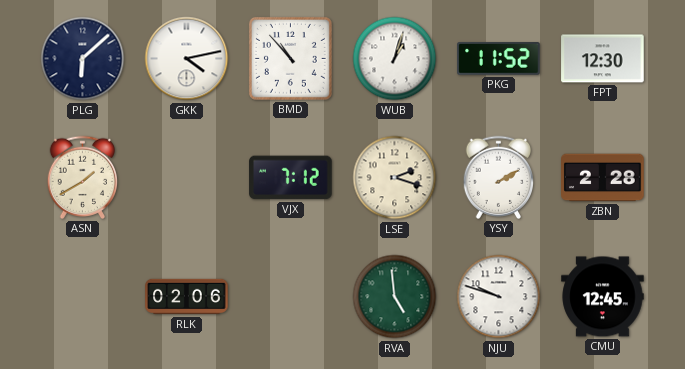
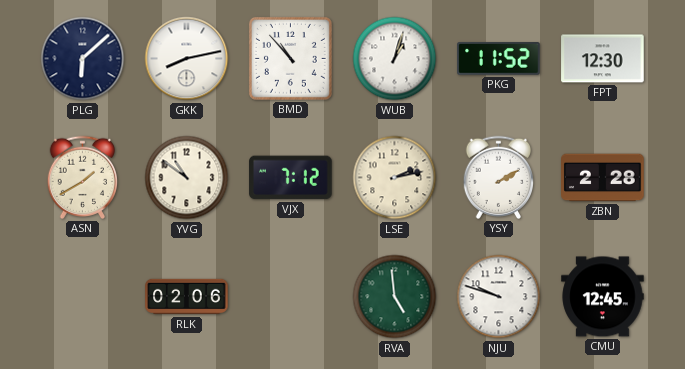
GKK: 4:13 -> 8:13 (187, 59)
YVG: none -> 10:51 (187, 178)
LSE: 2:18 -> 2:13 (395, 178)
